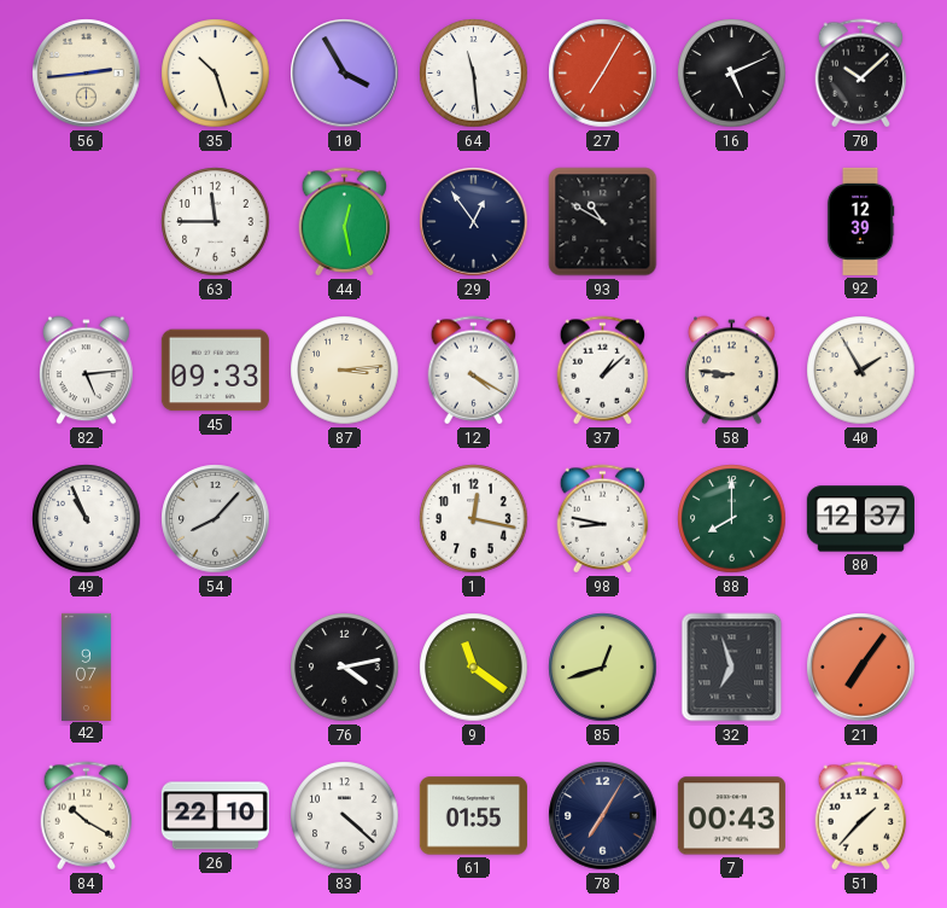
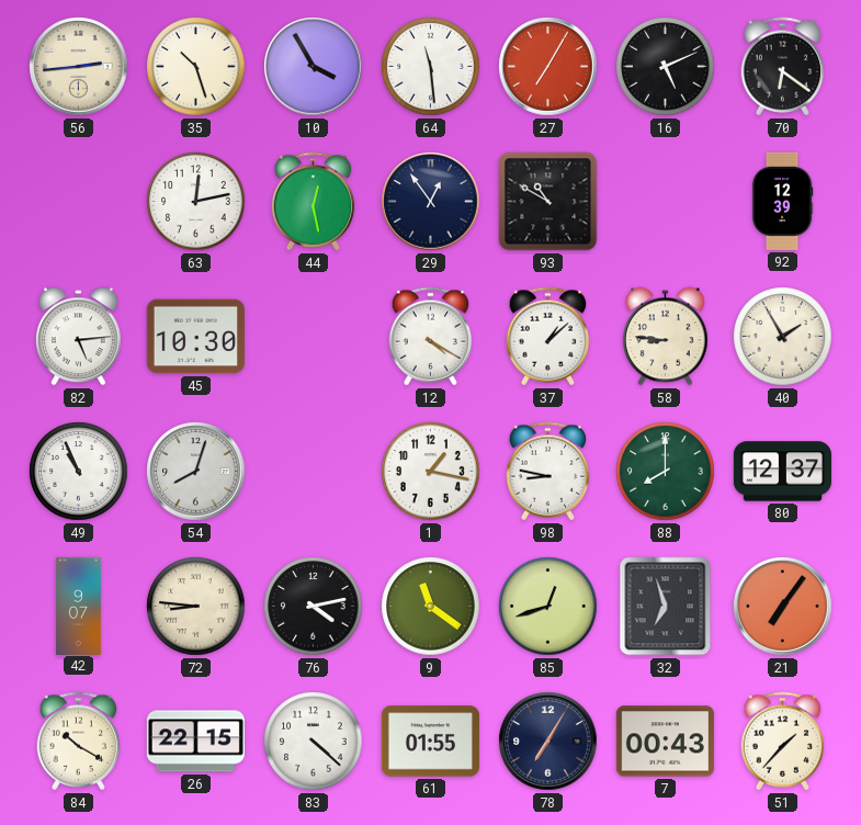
70: 10:08 -> 6:21 (783, 67)
63: 11:45 -> 12:13 (196, 202)
45: 09:33 -> 10:30 (195, 337)
87: 3:14 -> none (345, 371)
54: 8:07 -> 8:03 (196, 472)
1: 12:17 -> 1:17 (431, 472)
72: none -> 8:46 (196, 607)
26: 22:10 -> 22:15 (195, 742)
